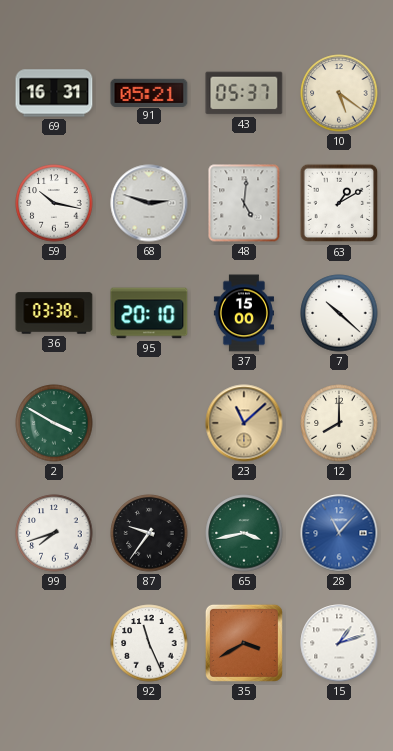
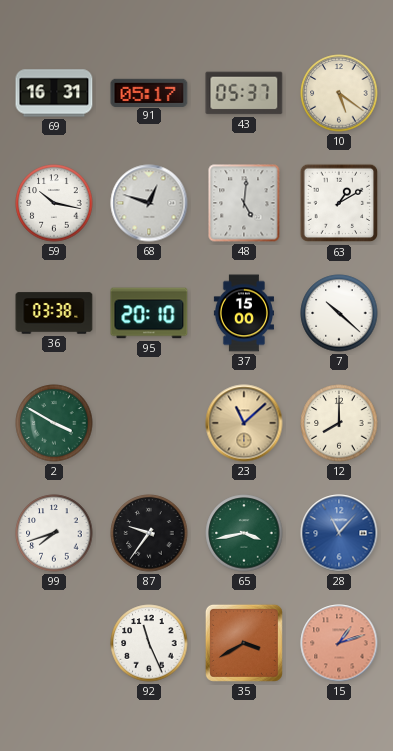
91: 05:21 -> 05:17 (149, 92)
68: 2:48 -> 12:48 (149, 203)
15 dial: white -> salmon (339, 643)
